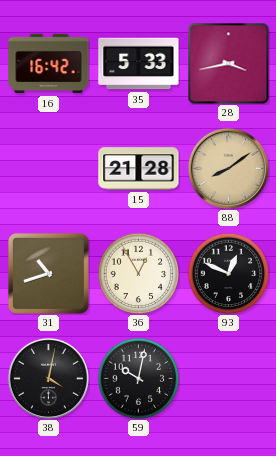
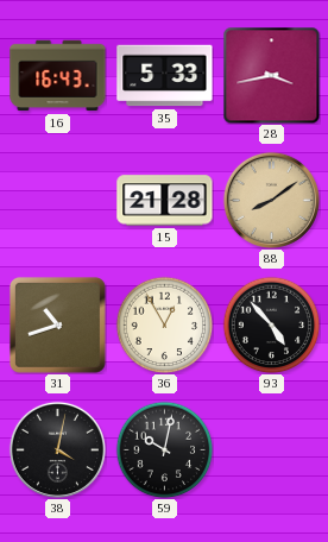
16: 16:42 -> 16:43 (58, 76)
93: 12:49 -> 4:53 (271, 324)
